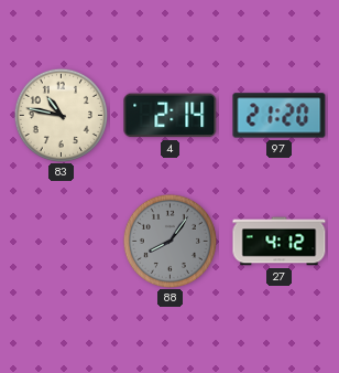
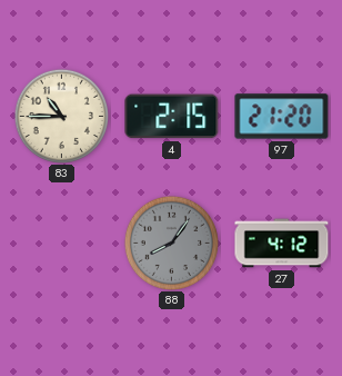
83: 10:47 -> 10:45 (61, 116)
4: 2:14 -> 2:15 (172, 117)
